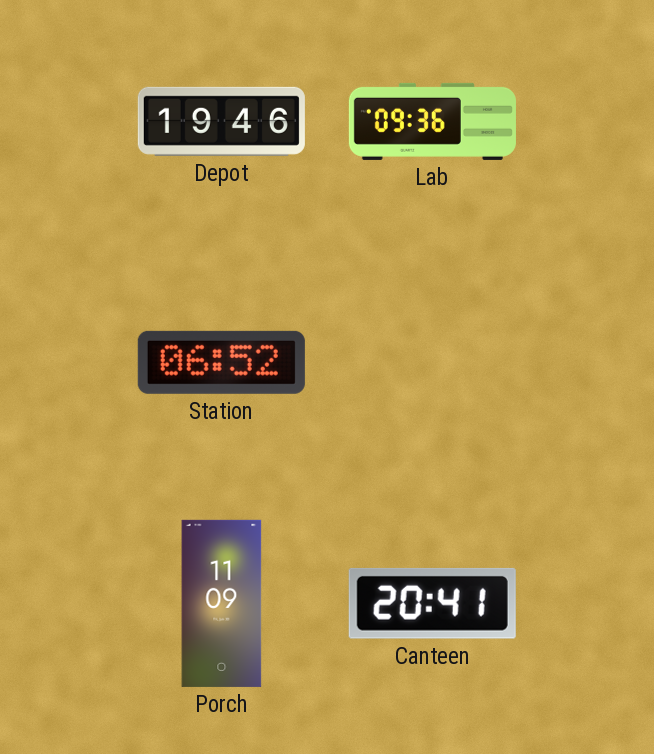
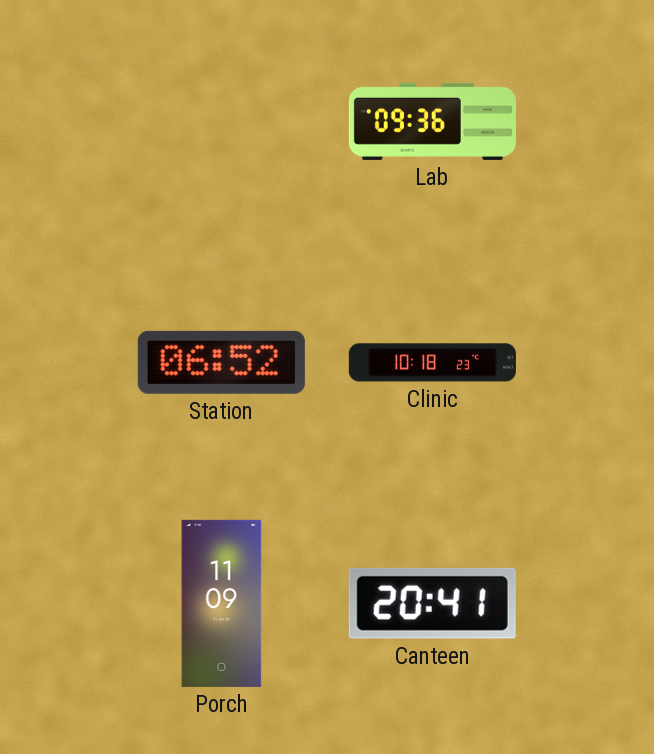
Depot: 19:46 -> none (221, 121)
Clinic: none -> 10:18 (432, 363)
